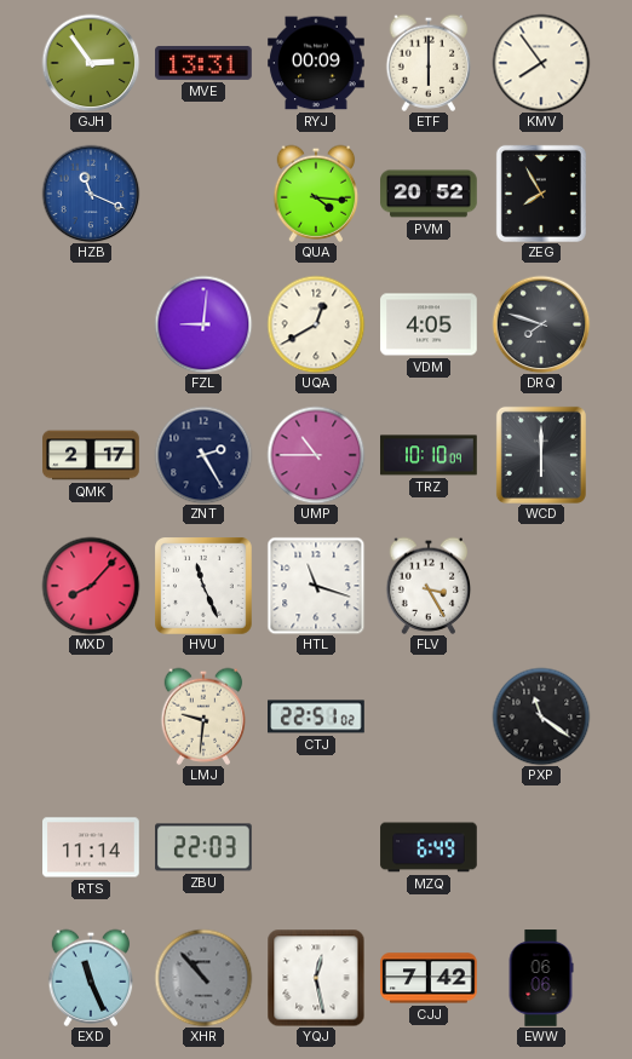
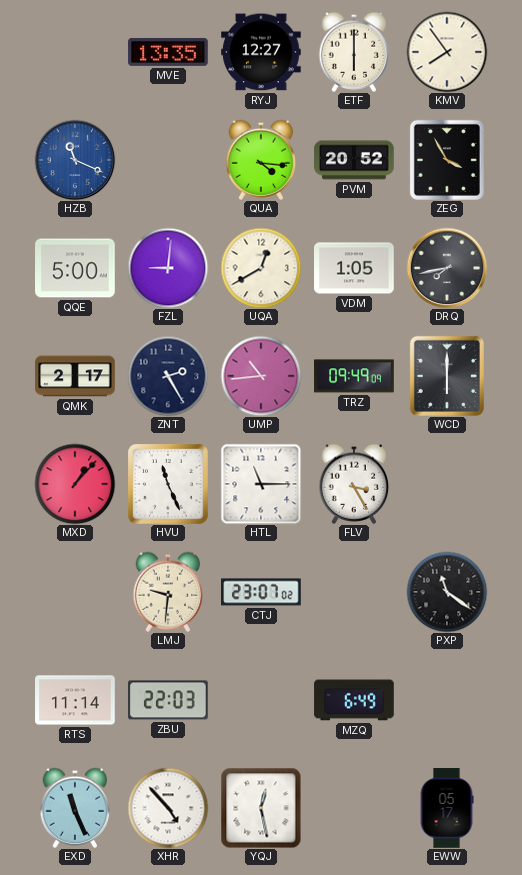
GJH: 2:54 -> none (91, 63)
MVE: 13:31 -> 13:35 (168, 52)
RYJ: 00:09 -> 12:27 (261, 52)
ZEG: 7:55 -> 3:55 (447, 160)
QQE: none -> 5:00 (75, 268)
VDM: 4:05 -> 1:05 (354, 268)
DRQ: 7:48 -> 7:43 (447, 268)
UMP: 10:45 -> 10:44 (261, 376)
TRZ: 10:10 -> 09:49 (354, 376)
MXD: 8:07 -> 1:07 (75, 484)
HTL: 11:18 -> 11:15 (261, 484)
CTJ: 22:51 -> 23:07 (261, 592)
XHR: 10:53 -> 4:53 (168, 808)
XHR dial: grey -> white (168, 808)
CJJ: 7:42 -> none (429, 978)
EWW: 06:06 -> 05:17 (447, 808)
